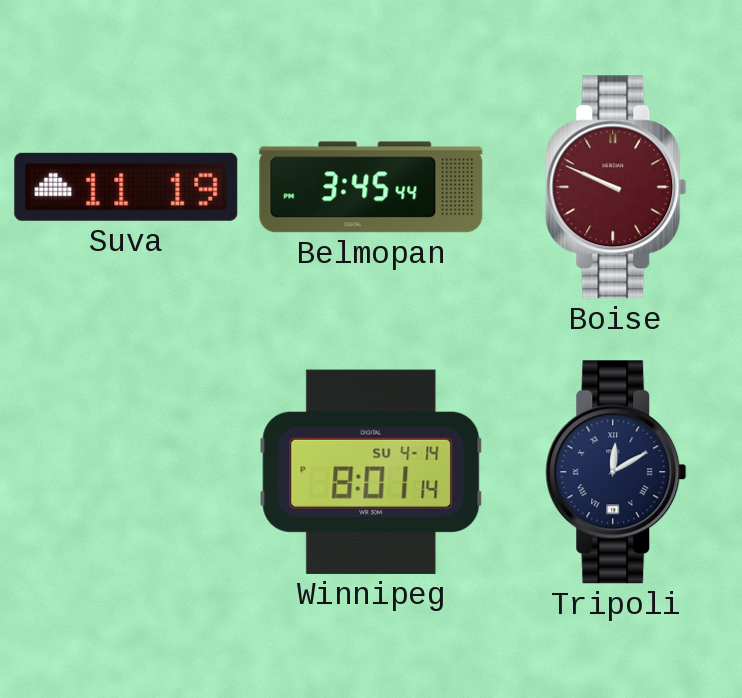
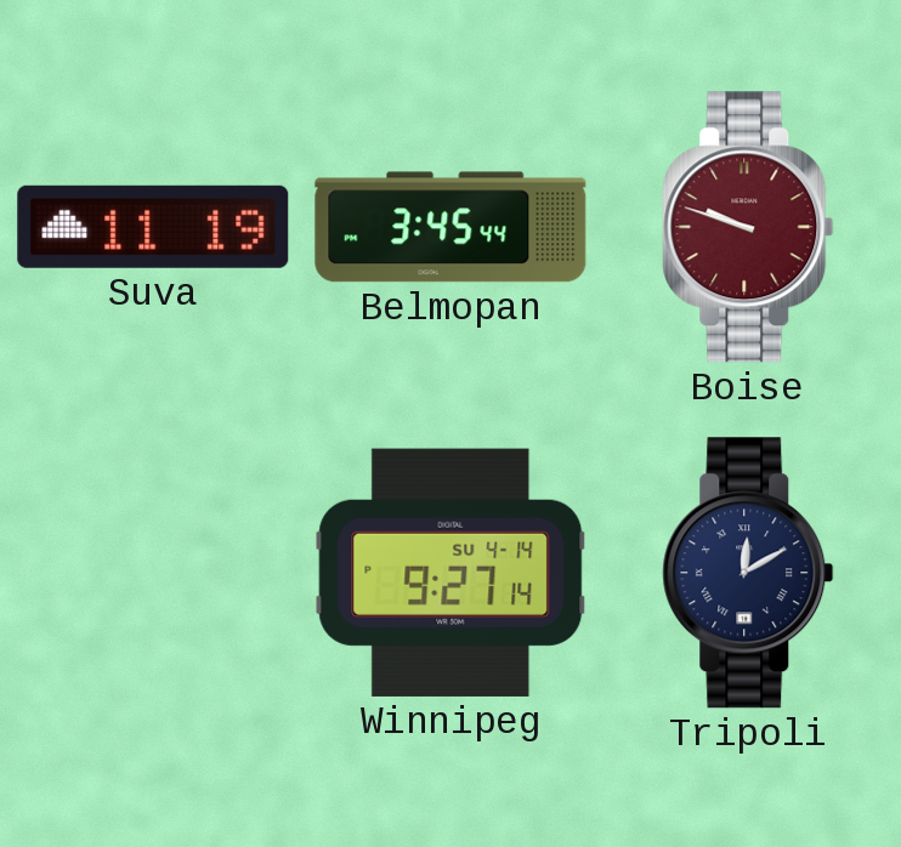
Boise: 9:49 -> 9:48 (748, 227)
Winnipeg: 8:01 -> 9:27 (450, 573)
